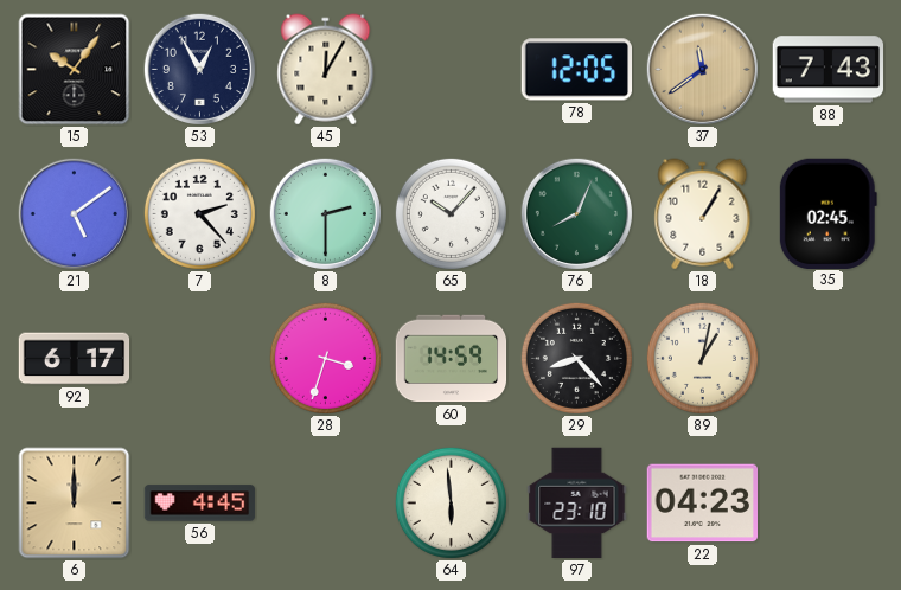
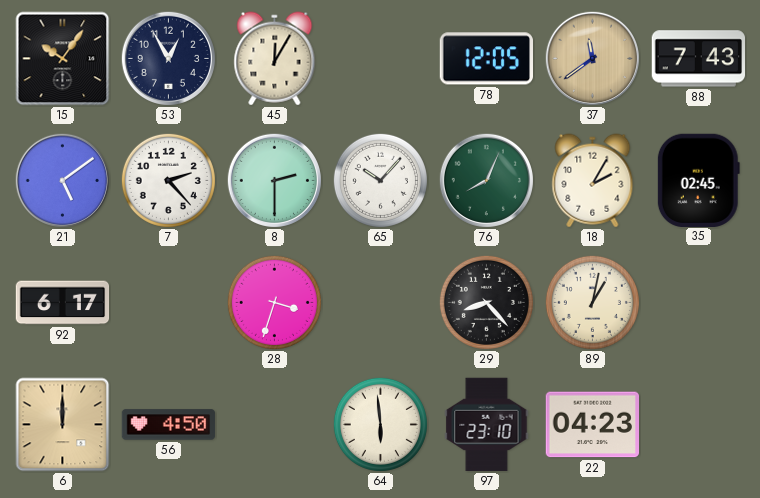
18: 1:05 -> 2:05 (593, 181)
60: 14:59 -> none (452, 359)
56: 4:45 -> 4:50 (169, 425)
